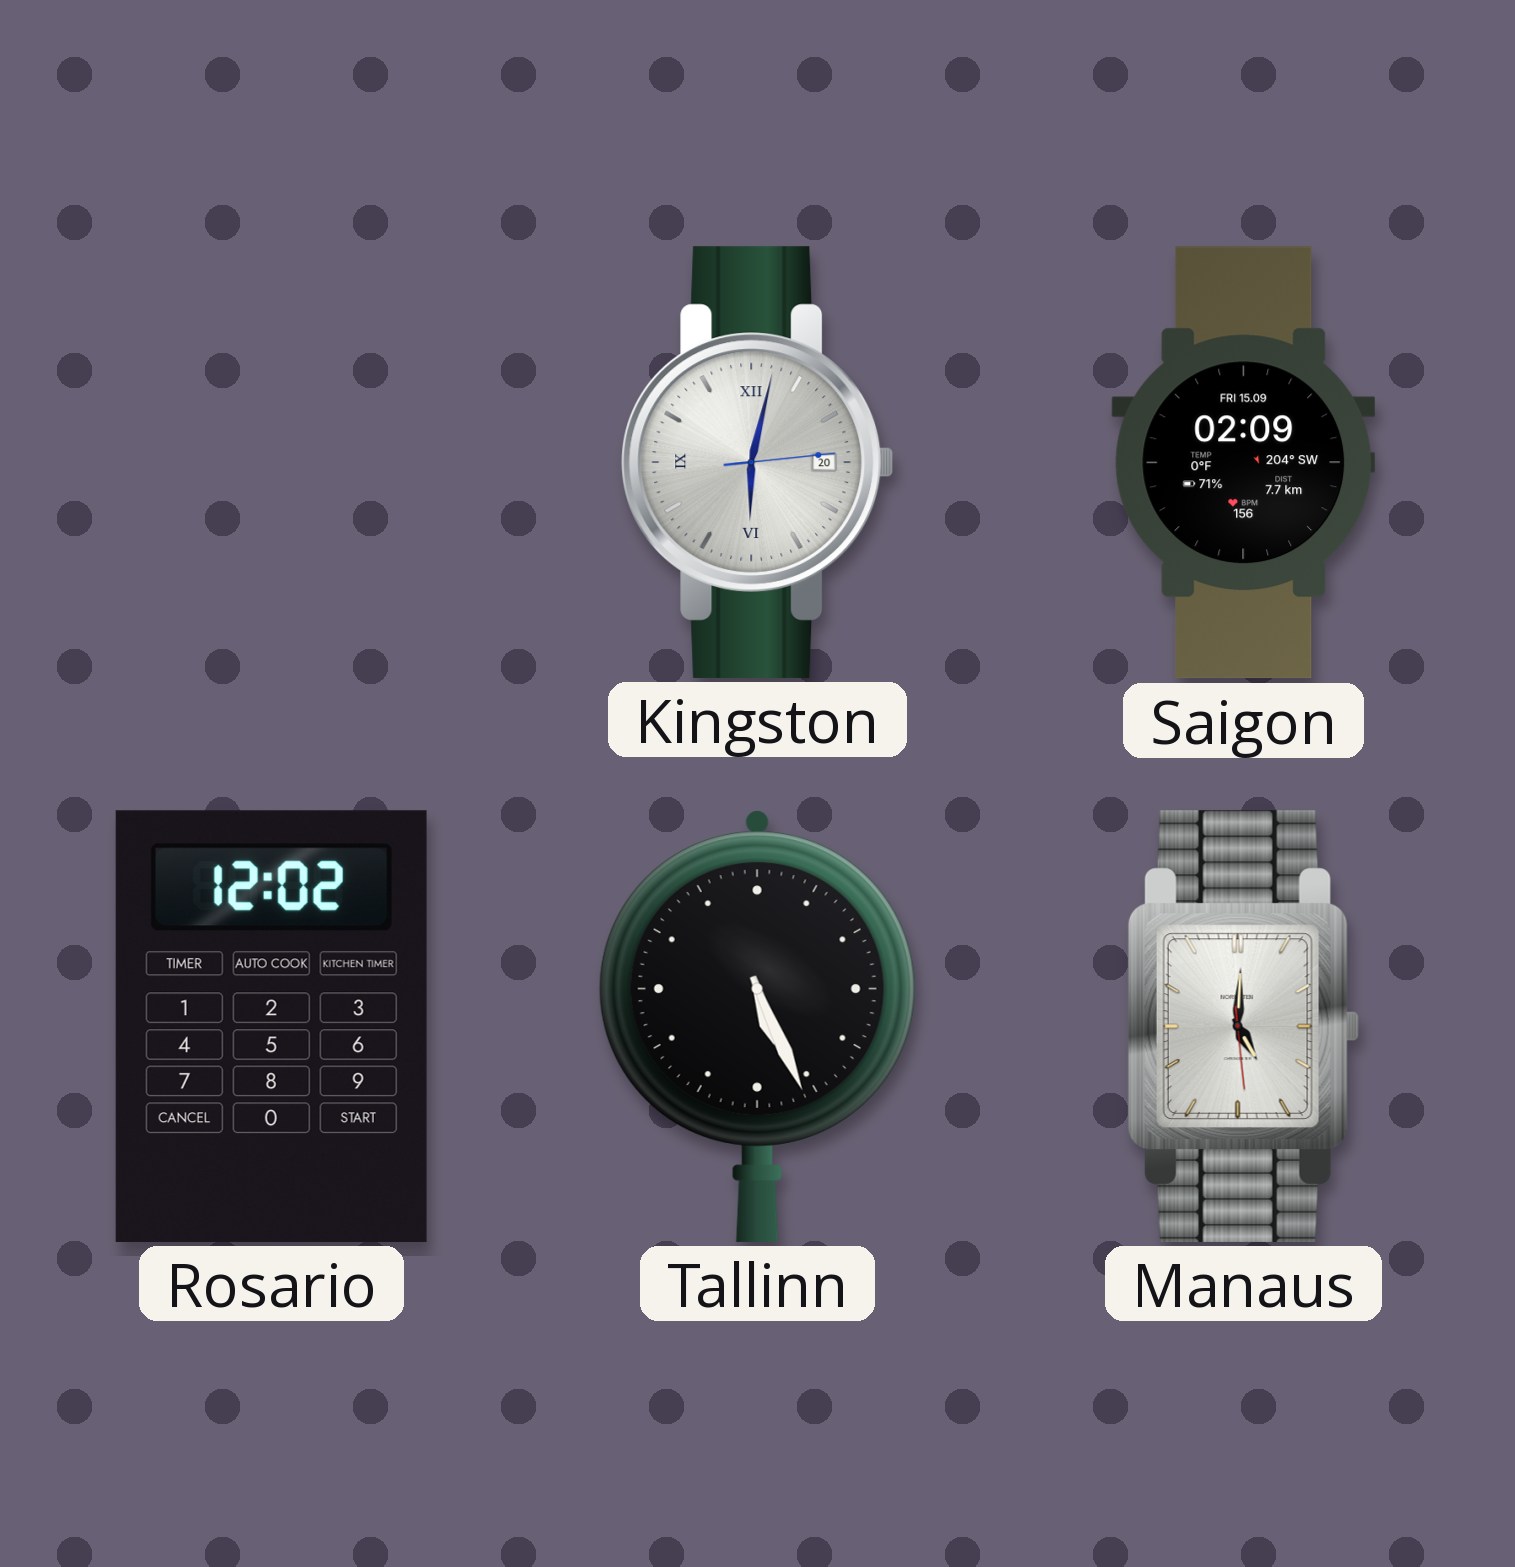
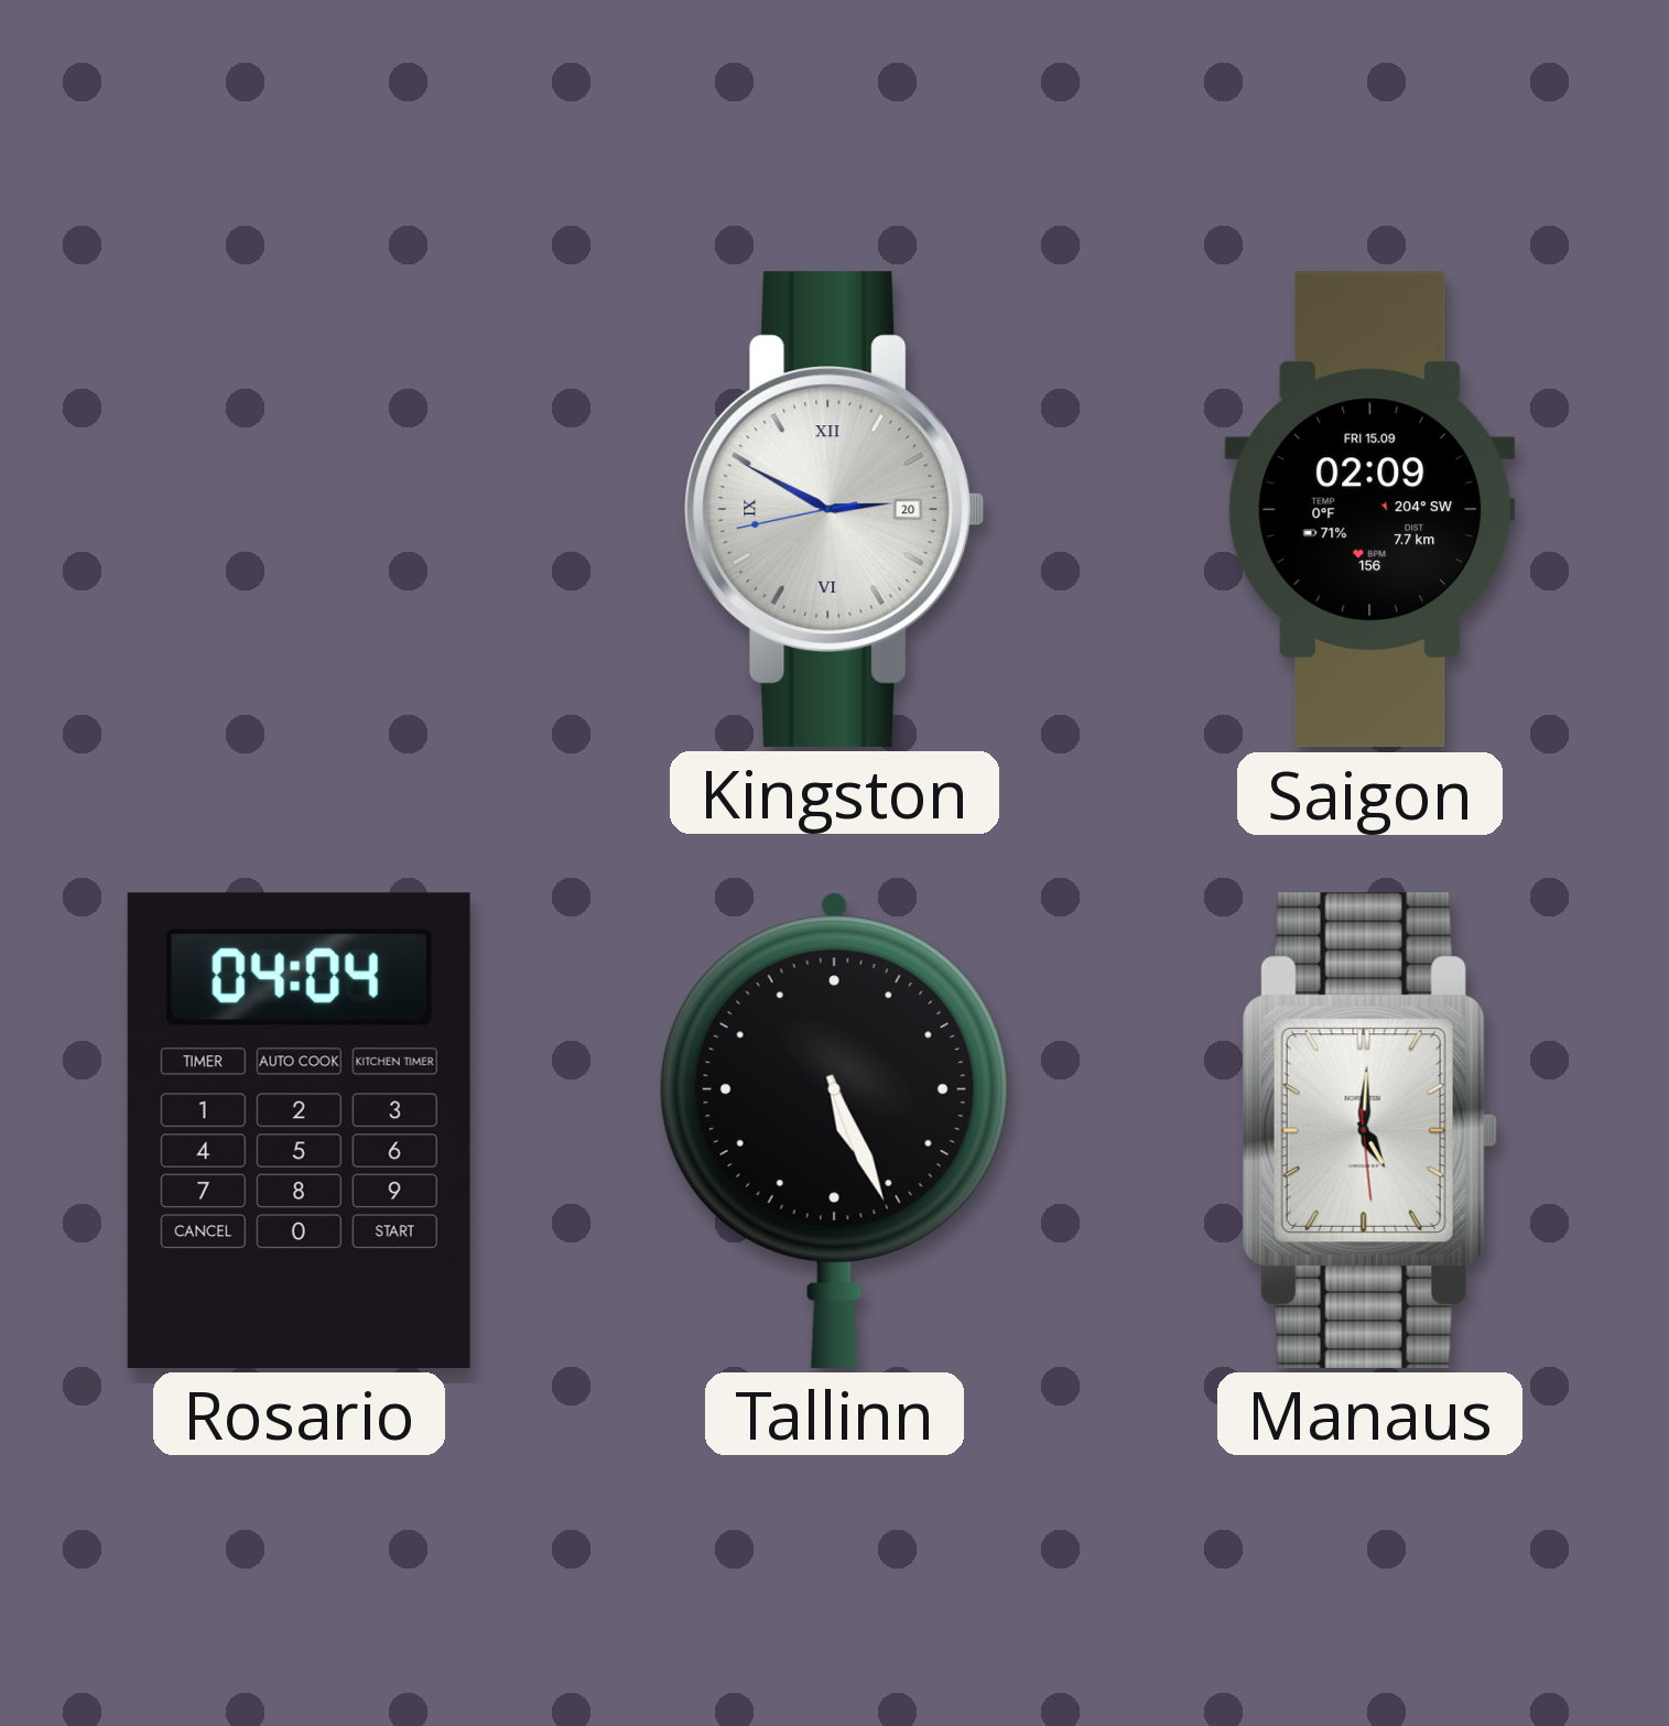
Kingston: 6:02 -> 2:49 (835, 509)
Rosario: 12:02 -> 04:04 (299, 1130)
